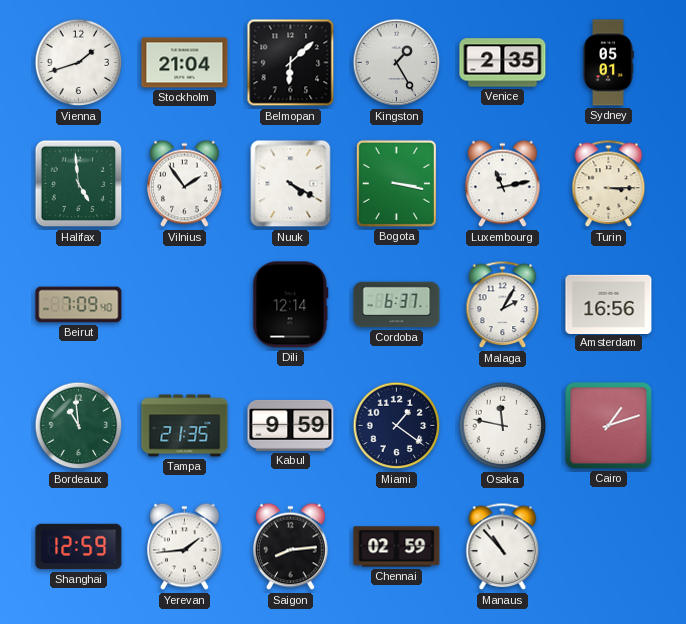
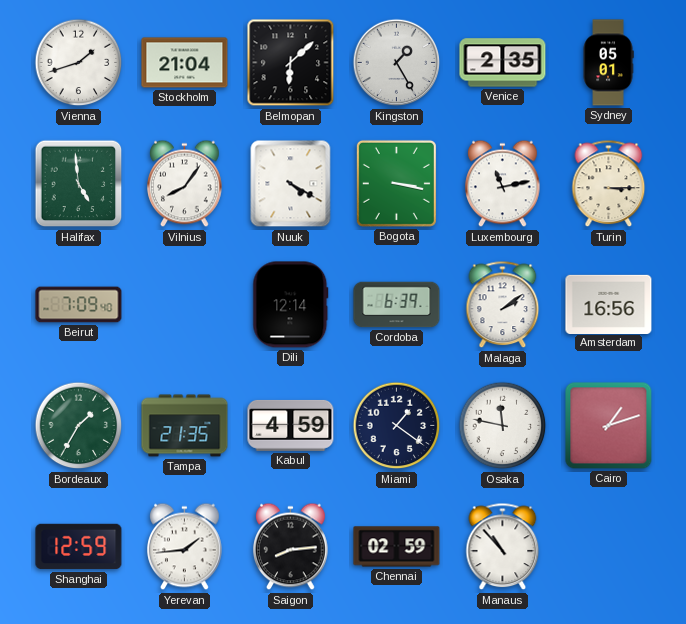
Vilnius: 1:54 -> 8:06 (185, 184)
Cordoba: 6:37 -> 6:39 (397, 305)
Malaga: 2:05 -> 2:09 (503, 305)
Bordeaux: 10:59 -> 1:35 (79, 426)
Kabul: 9:59 -> 4:59 (291, 425)
